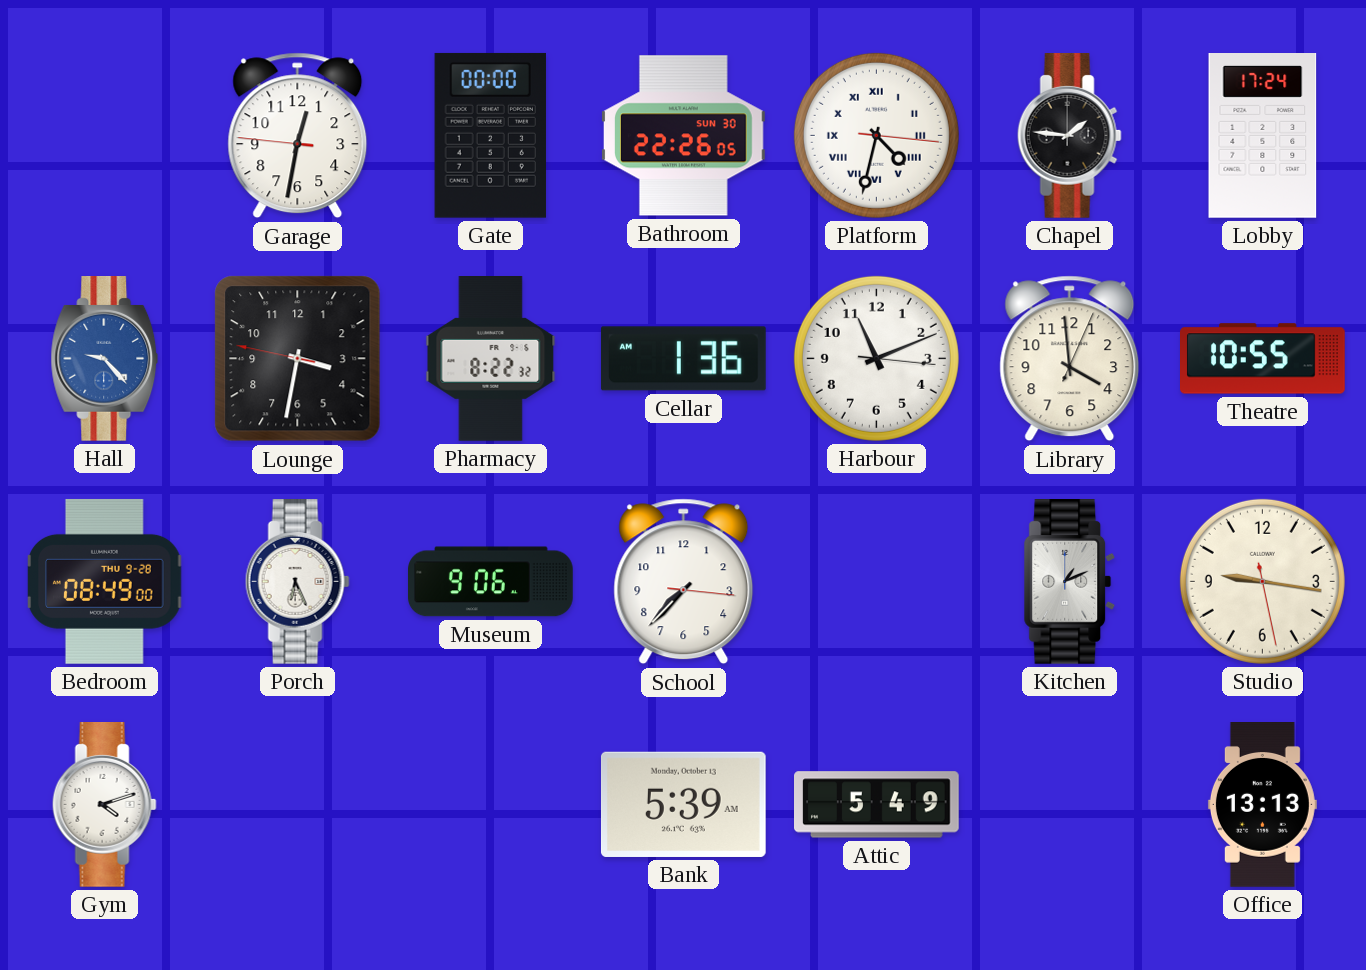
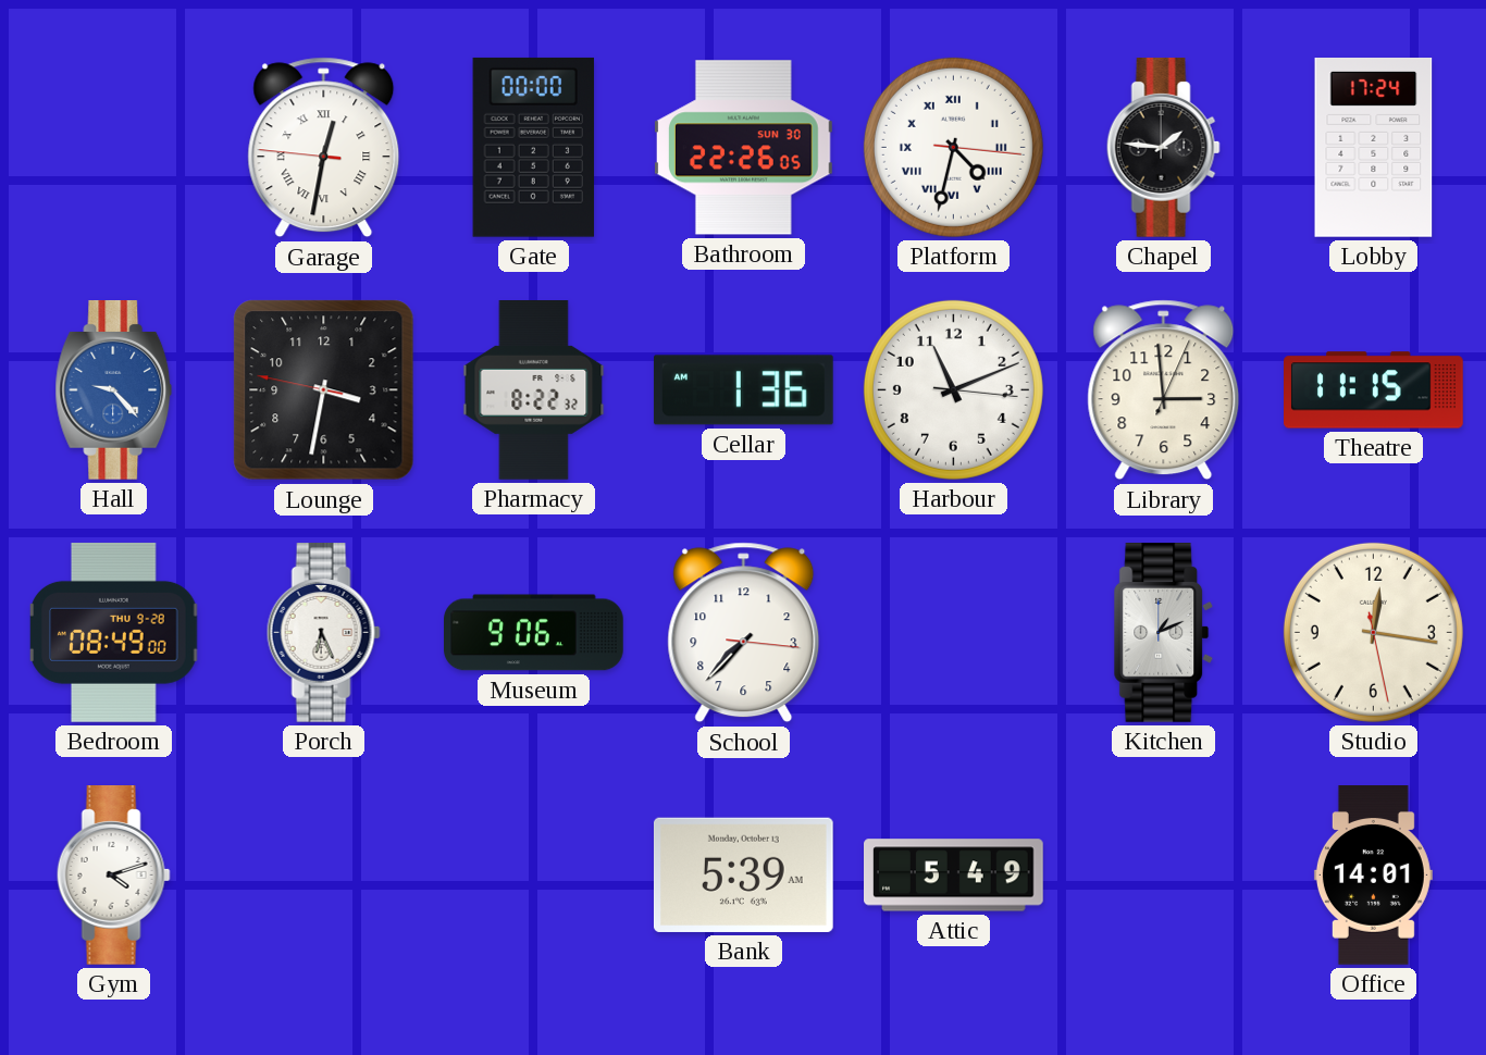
Garage numerals: Arabic -> Roman (324, 148)
Library: 3:59 -> 2:59 (1164, 390)
Theatre: 10:55 -> 11:15 (1374, 390)
Studio: 9:16 -> 12:16 (1373, 632)
Office: 13:13 -> 14:01 (1373, 876)
